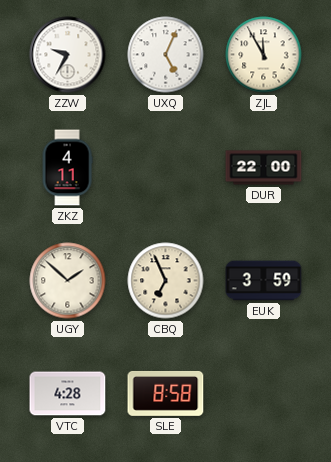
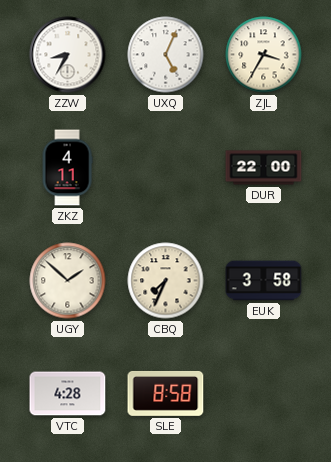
ZZW: 9:35 -> 8:35 (68, 55)
ZJL: 11:55 -> 3:35 (264, 55)
CBQ: 6:56 -> 7:34 (166, 281)
EUK: 3:59 -> 3:58 (264, 281)
